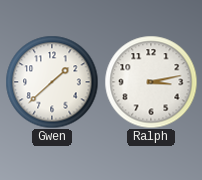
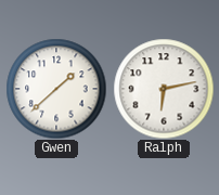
Ralph: 3:13 -> 6:13 (164, 89)
